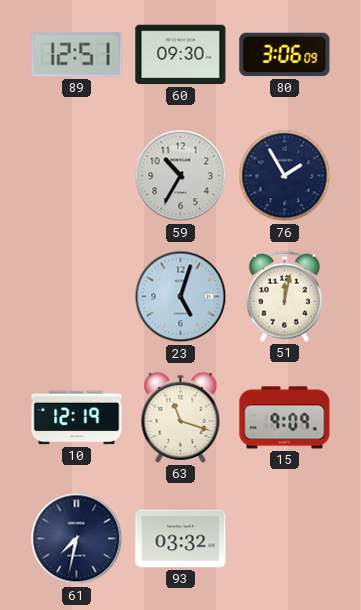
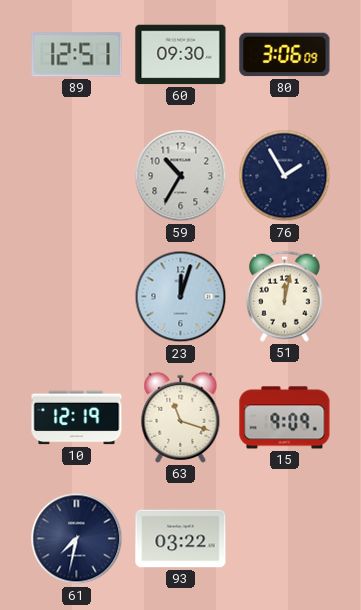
23: 5:03 -> 12:03 (181, 297)
93: 03:32 -> 03:22 (181, 539)
